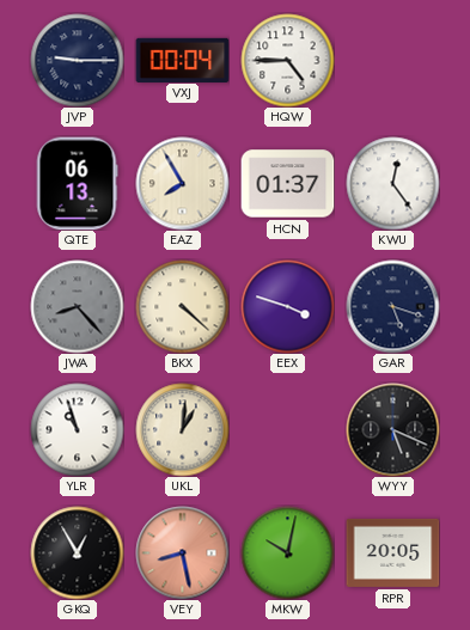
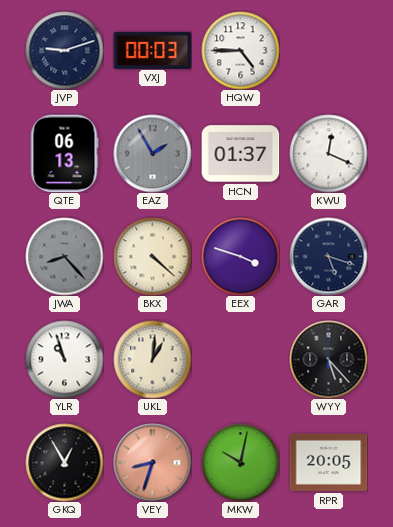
JVP: 9:15 -> 9:12 (64, 50)
VXJ: 00:04 -> 00:03 (152, 50)
EAZ: 7:55 -> 1:55 (152, 153)
EAZ dial: cream -> grey (152, 153)
KWU: 12:24 -> 12:19 (328, 153)
WYY: 5:19 -> 5:23 (328, 359)
VEY: 8:28 -> 8:33 (152, 462)
